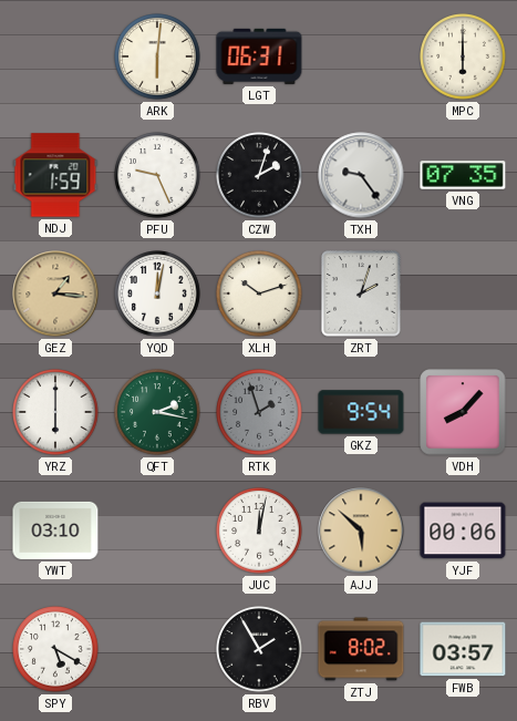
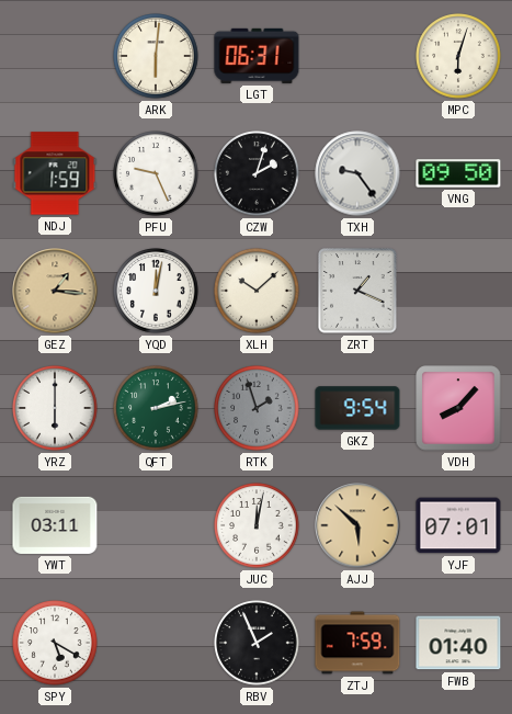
MPC: 6:00 -> 6:03 (458, 56)
VNG: 07:35 -> 09:50 (458, 173)
XLH: 10:12 -> 10:08 (257, 291)
ZRT: 2:03 -> 1:19 (357, 291)
QFT: 2:17 -> 2:13 (156, 408)
YWT: 03:10 -> 03:11 (55, 525)
YJF: 00:06 -> 07:01 (458, 525)
RBV: 1:55 -> 1:56 (257, 643)
ZTJ: 8:02 -> 7:59 (357, 643)
FWB: 03:57 -> 01:40 (458, 643)
